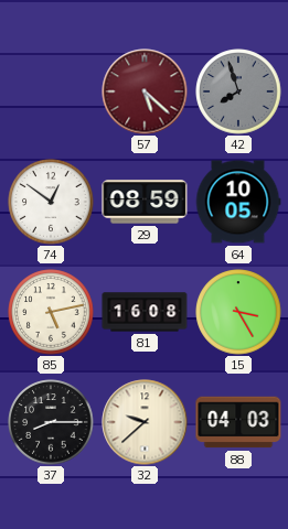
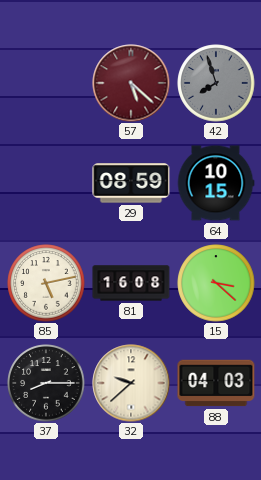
74: 12:51 -> none (51, 202)
64: 10:05 -> 10:15 (216, 183)
15: 3:25 -> 3:22 (216, 283)
